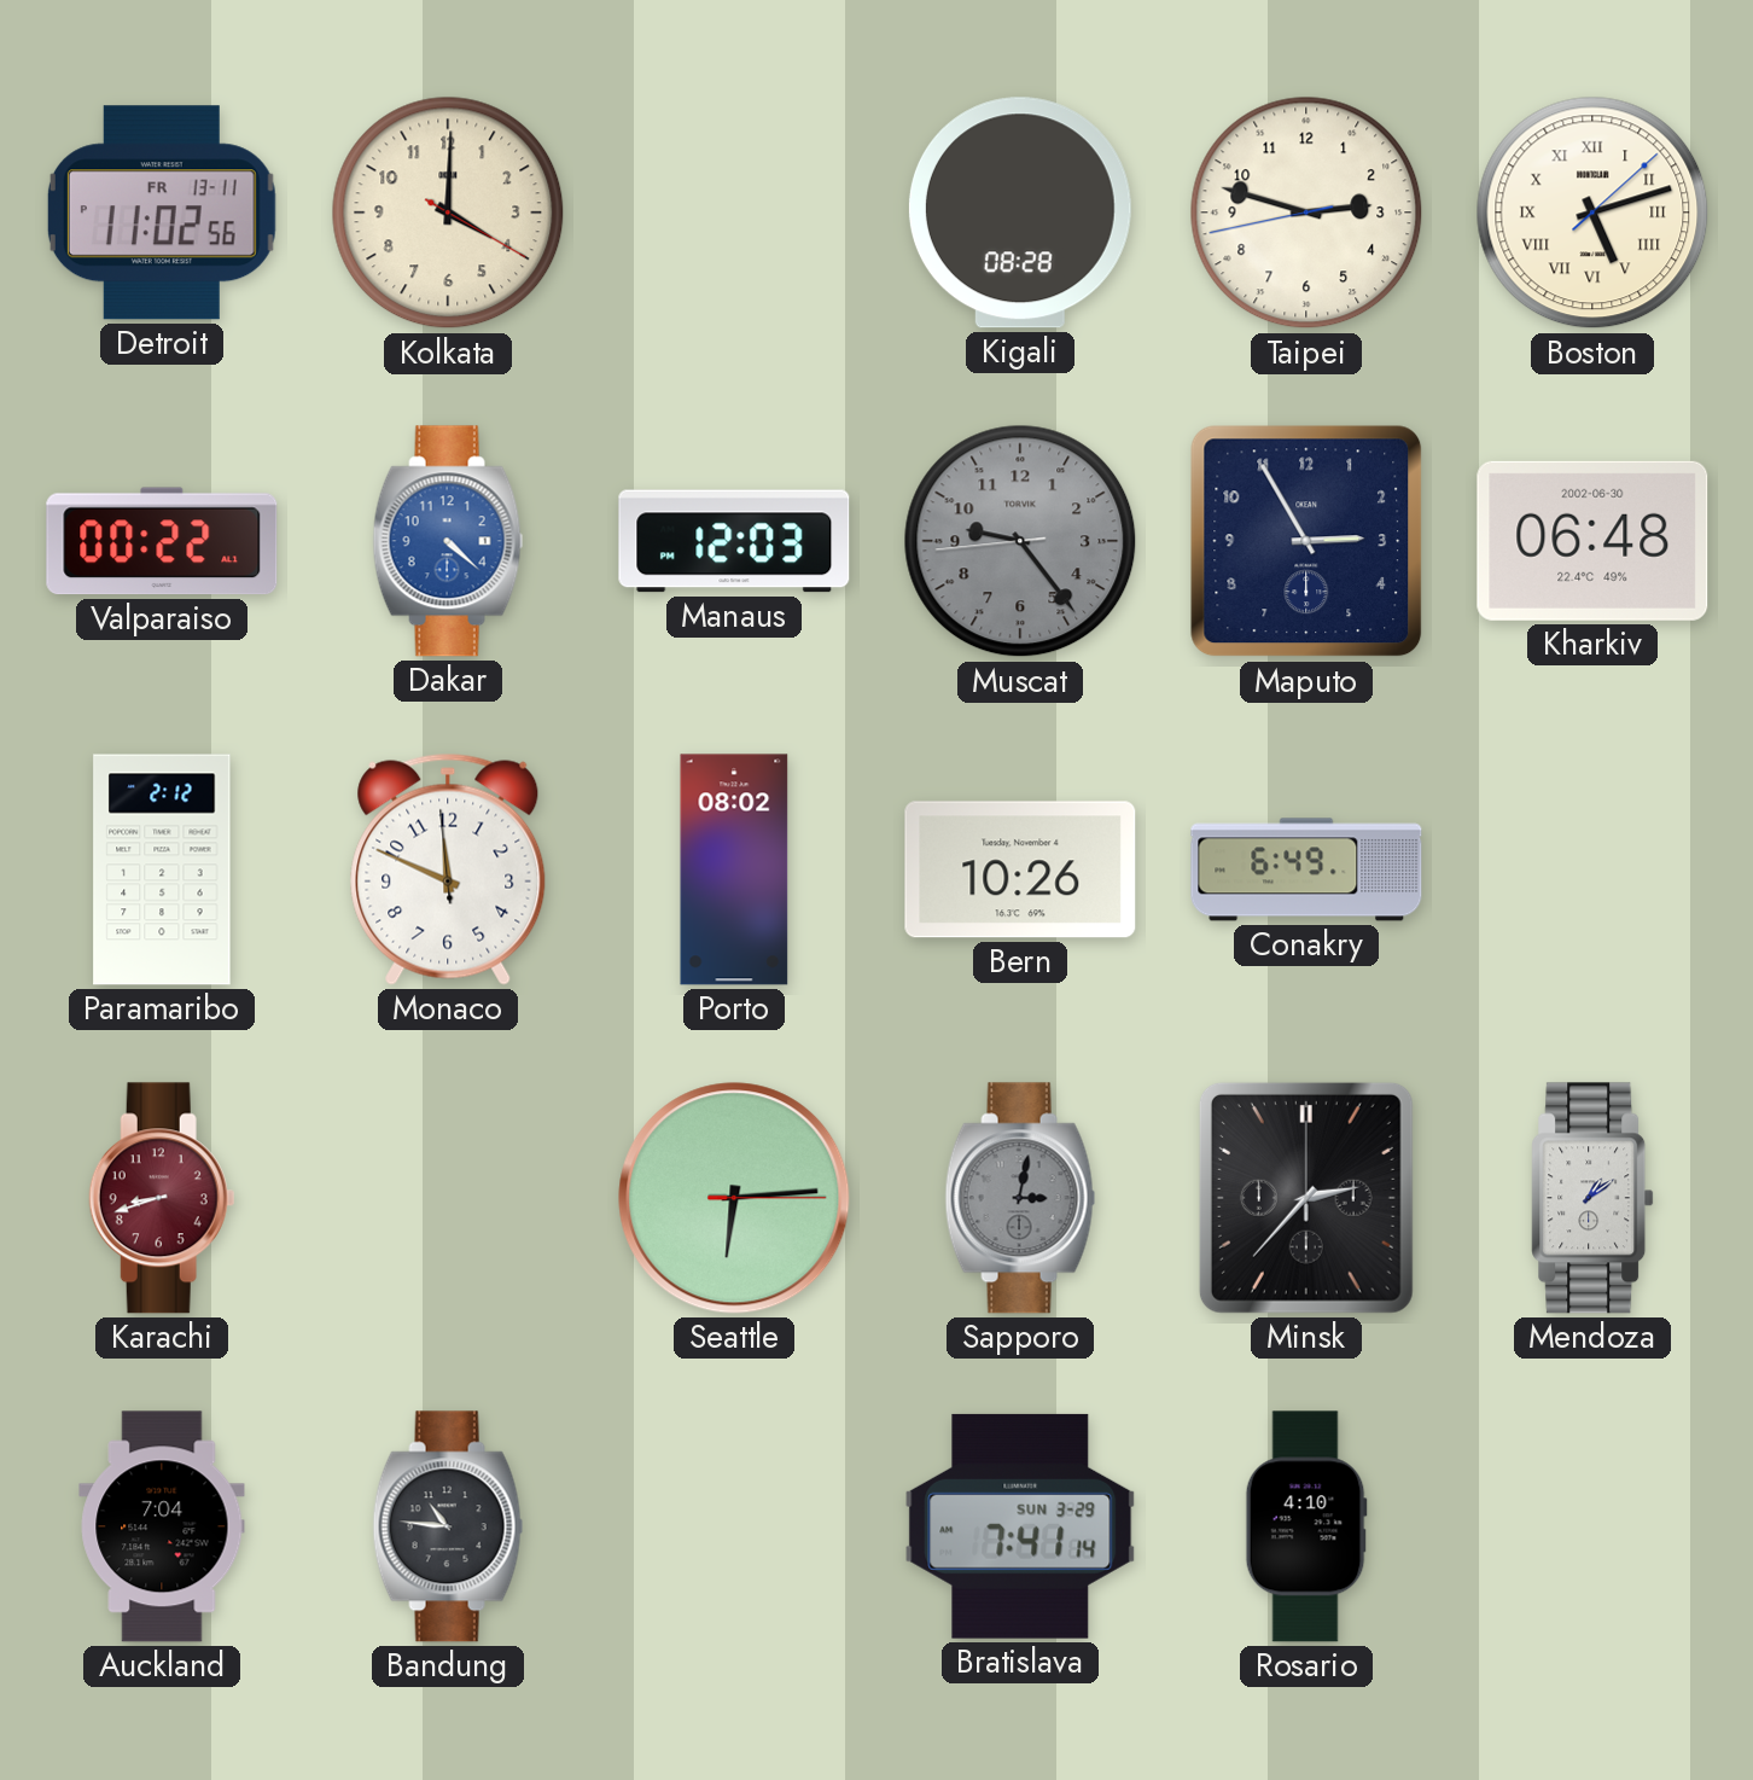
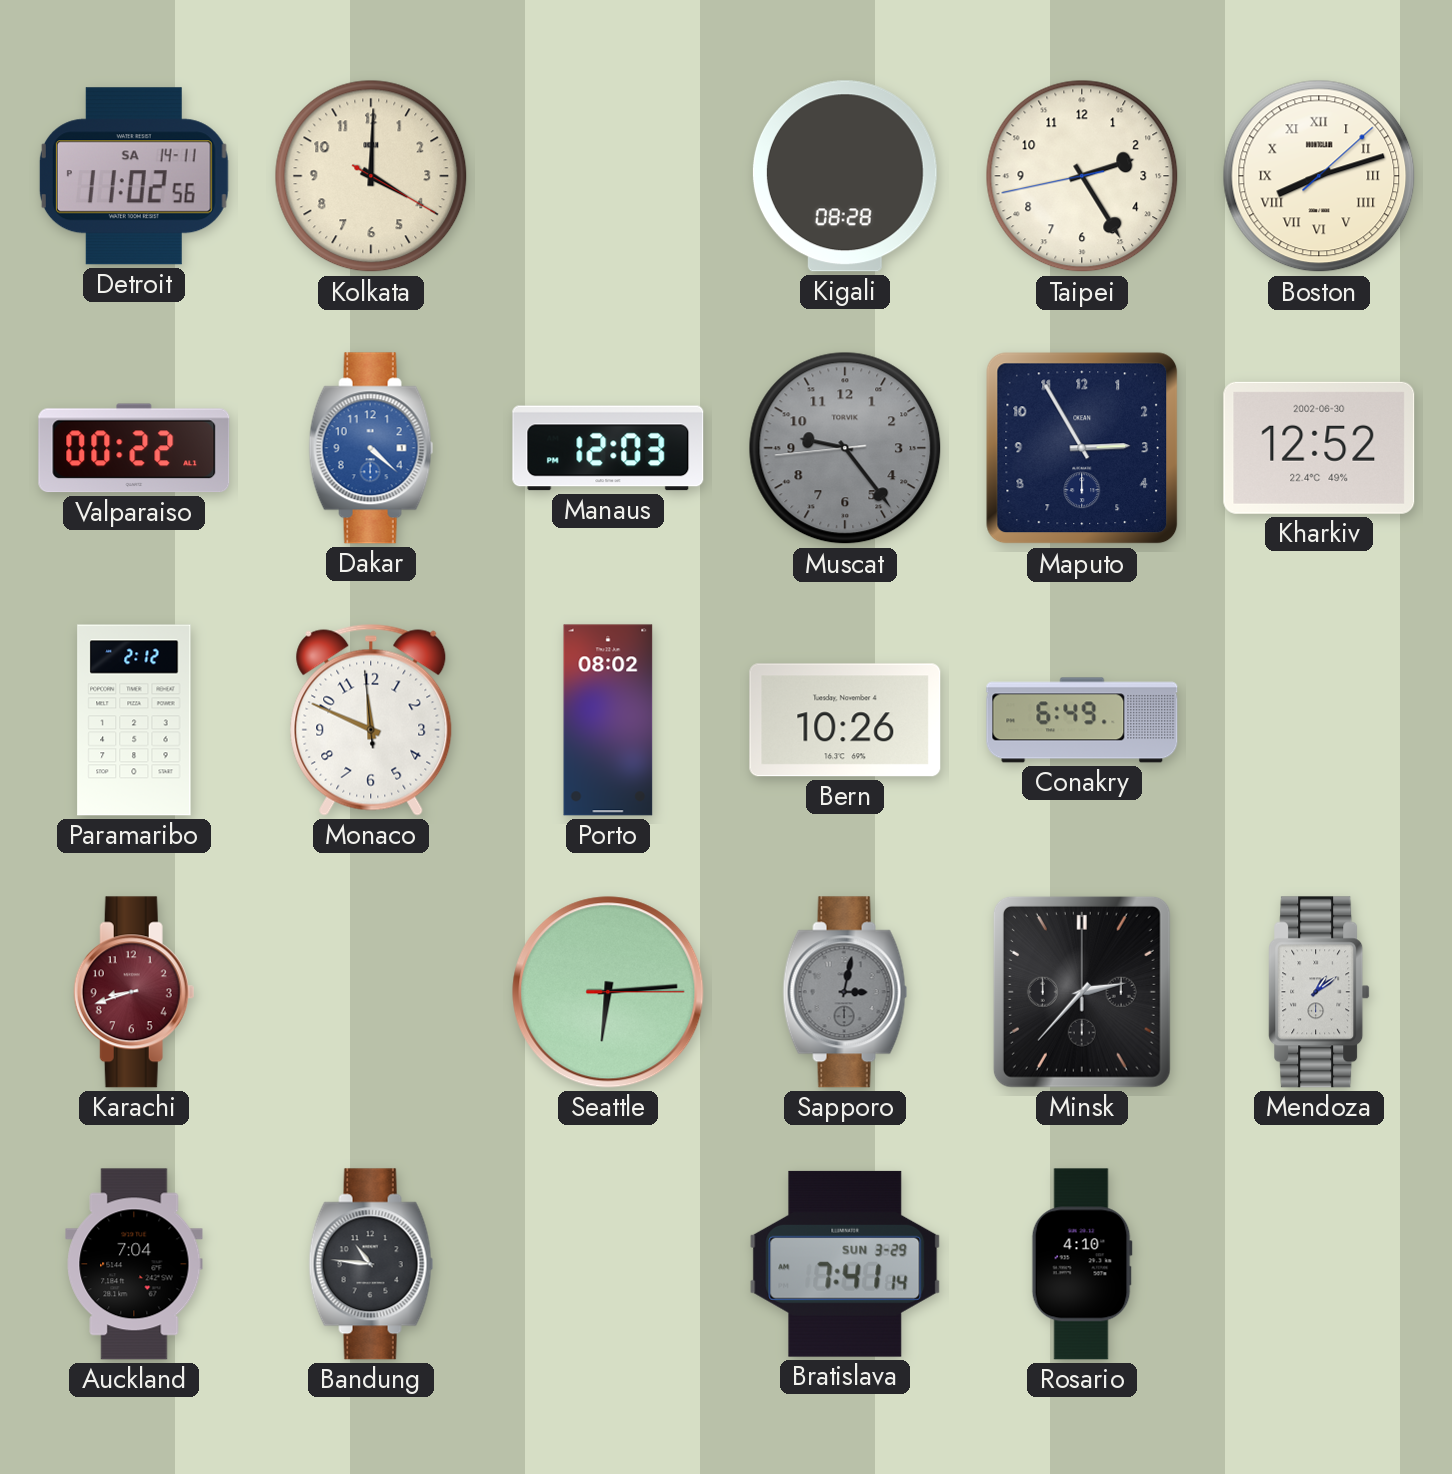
Detroit date: FR 13-11 -> SA 14-11 (134, 176)
Taipei: 2:47 -> 2:24 (1082, 176)
Boston: 5:12 -> 8:12 (1319, 176)
Kharkiv: 06:48 -> 12:52 (1319, 448)
